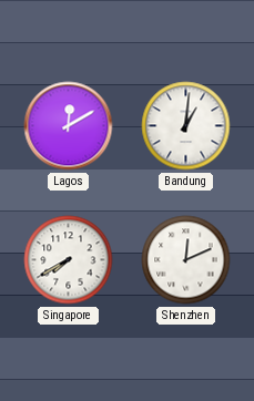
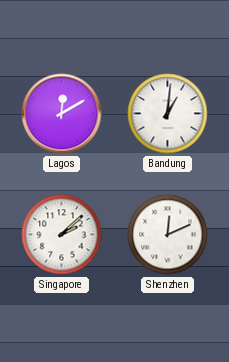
Singapore: 7:40 -> 2:08 (62, 235)
